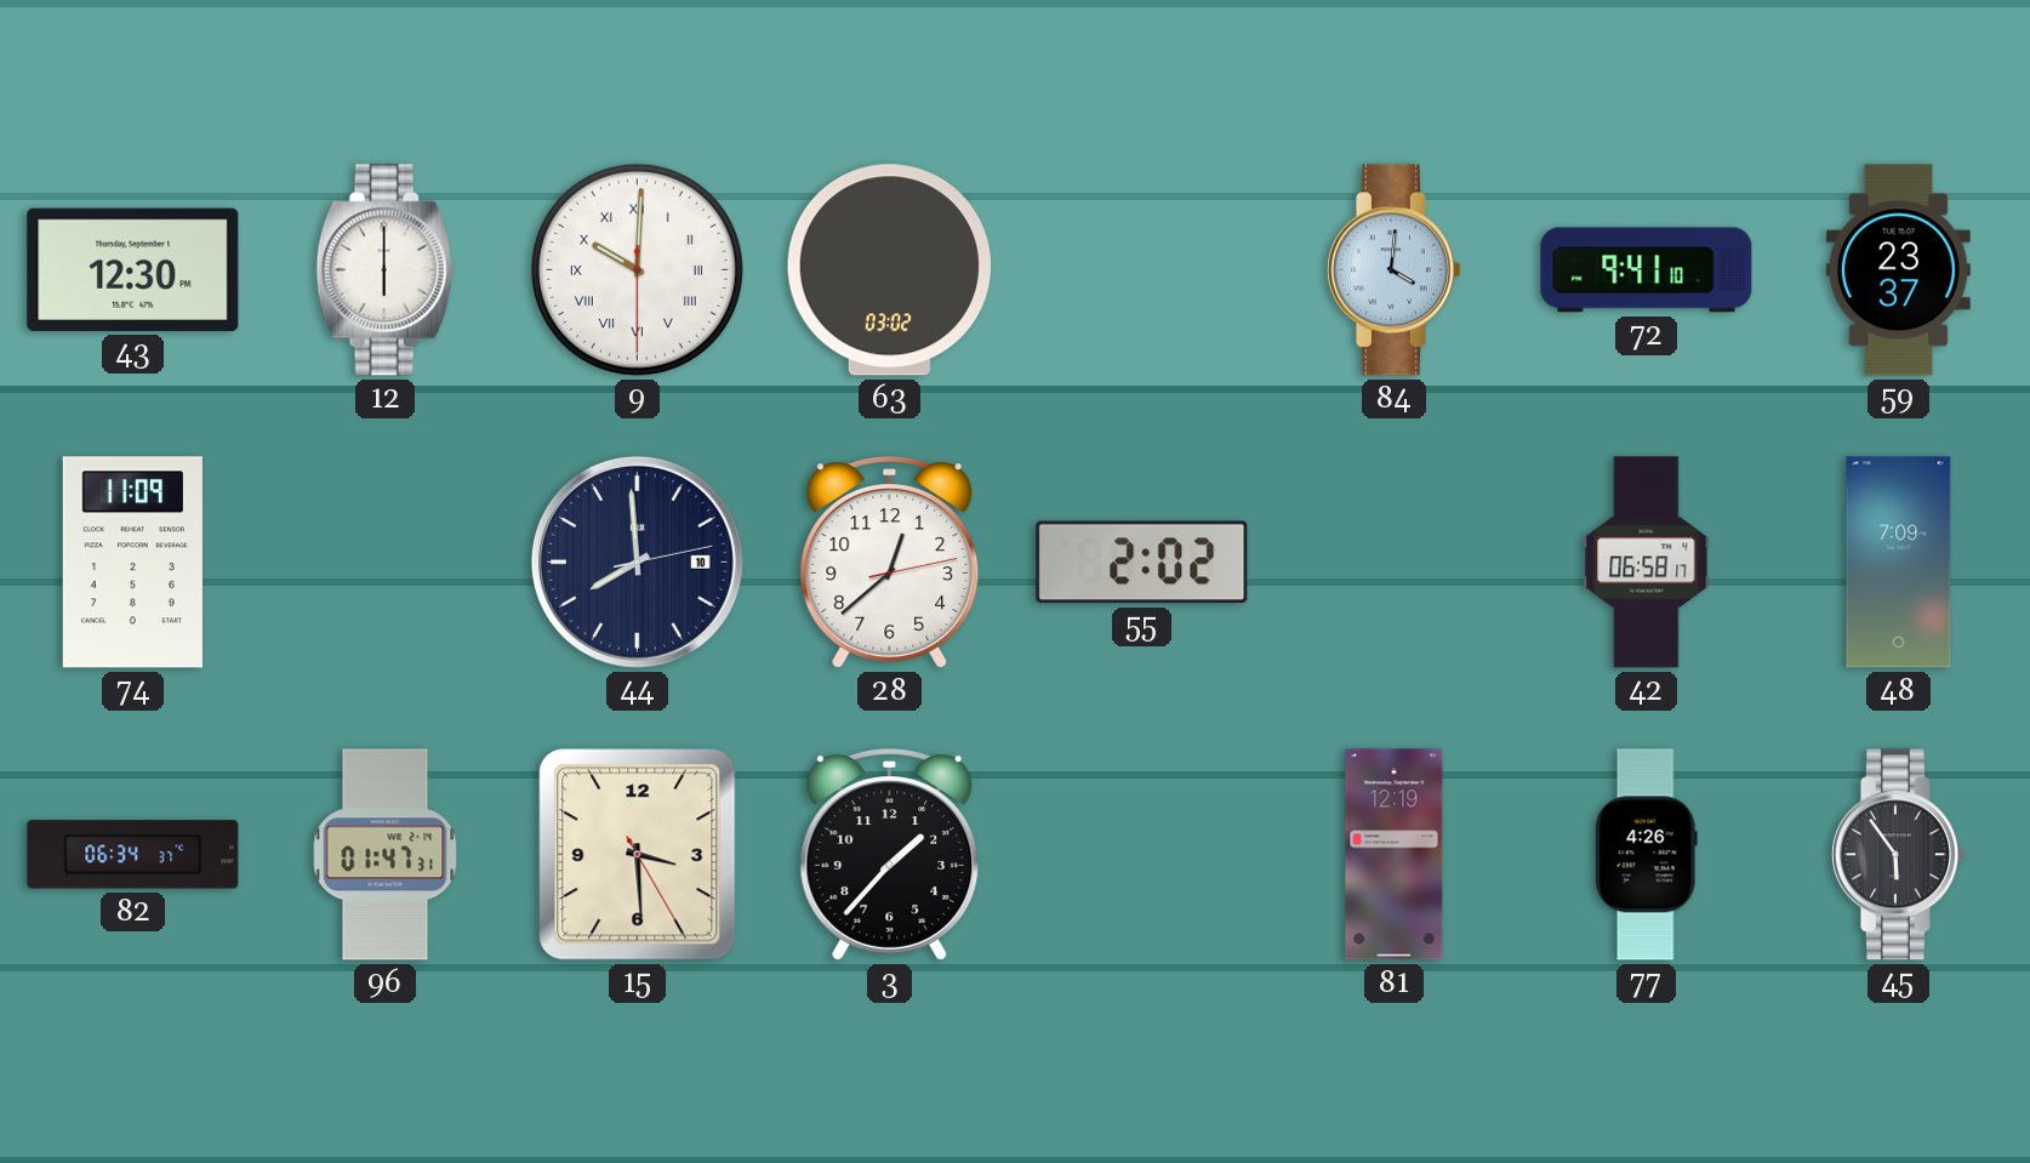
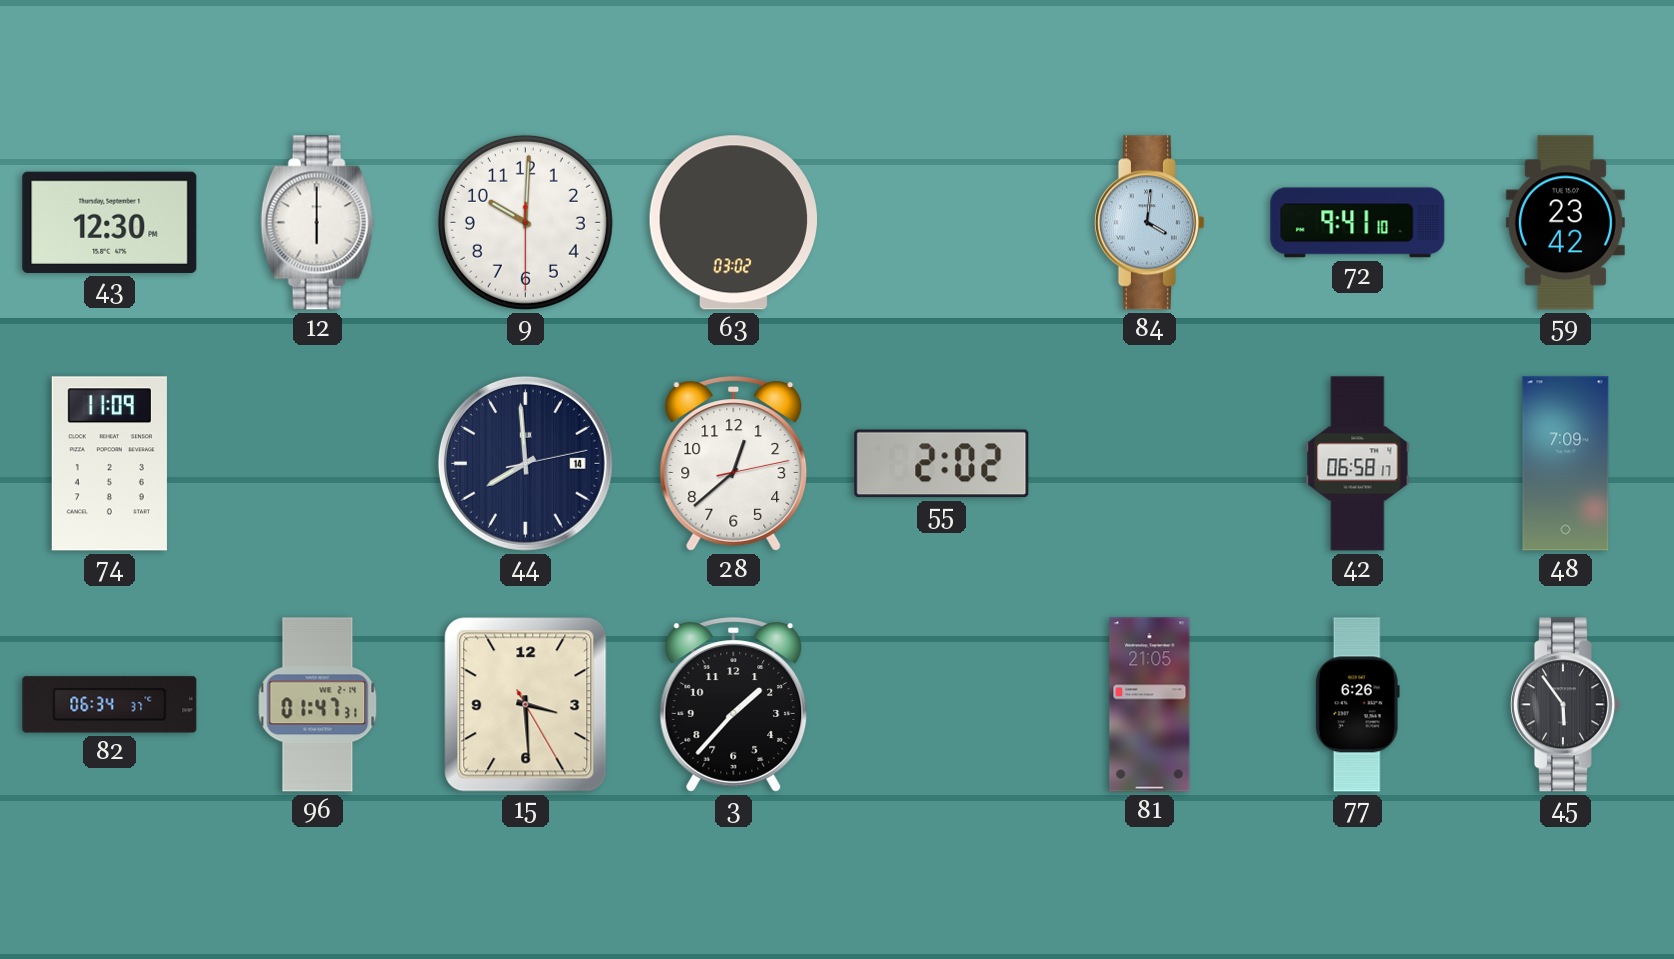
9 numerals: Roman -> Arabic (525, 222)
59: 23:37 -> 23:42 (1565, 223)
44 date: 10 -> 14 (525, 463)
81: 12:19 -> 21:05 (1150, 705)
77: 4:26 -> 6:26 (1357, 705)
